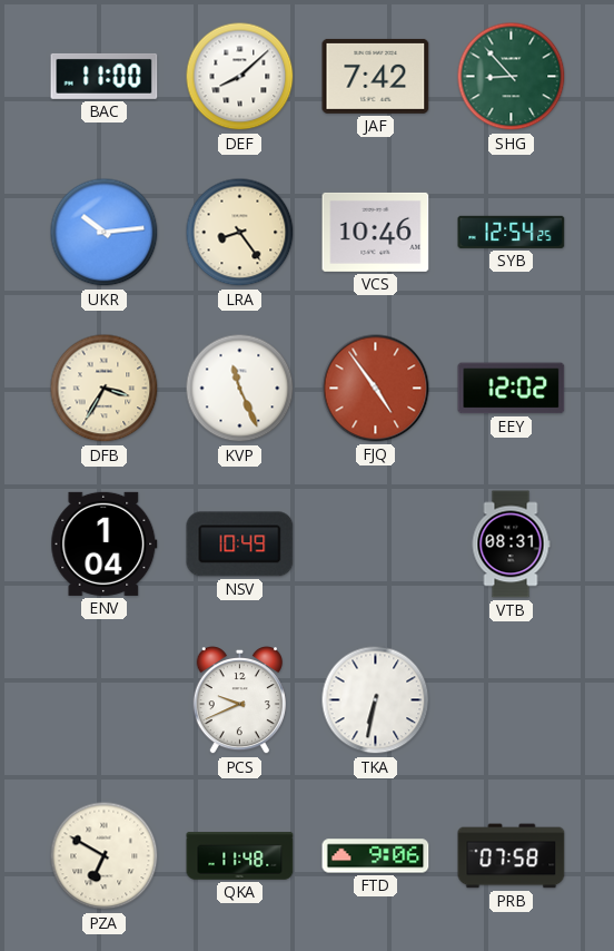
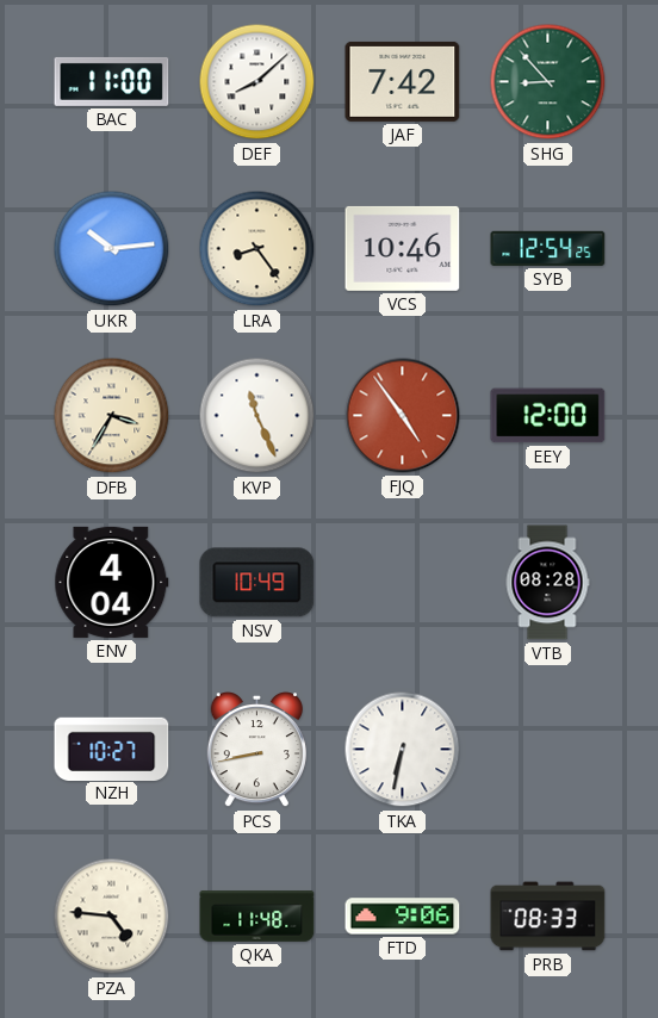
EEY: 12:02 -> 12:00 (548, 416)
ENV: 1:04 -> 4:04 (112, 582)
VTB: 08:31 -> 08:28 (547, 583)
NZH: none -> 10:27 (112, 749)
PCS: 9:41 -> 8:43 (256, 750)
PZA: 6:50 -> 4:46 (112, 917)
PRB: 07:58 -> 08:33 (548, 917)
